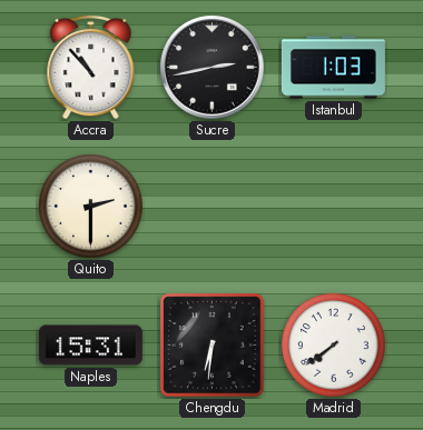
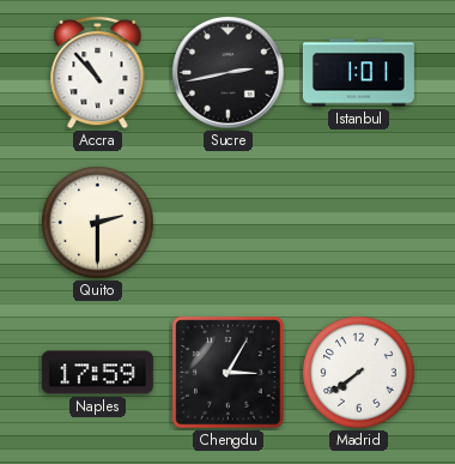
Istanbul: 1:03 -> 1:01 (358, 73)
Naples: 15:31 -> 17:59 (97, 373)
Chengdu: 6:31 -> 3:05 (229, 373)
